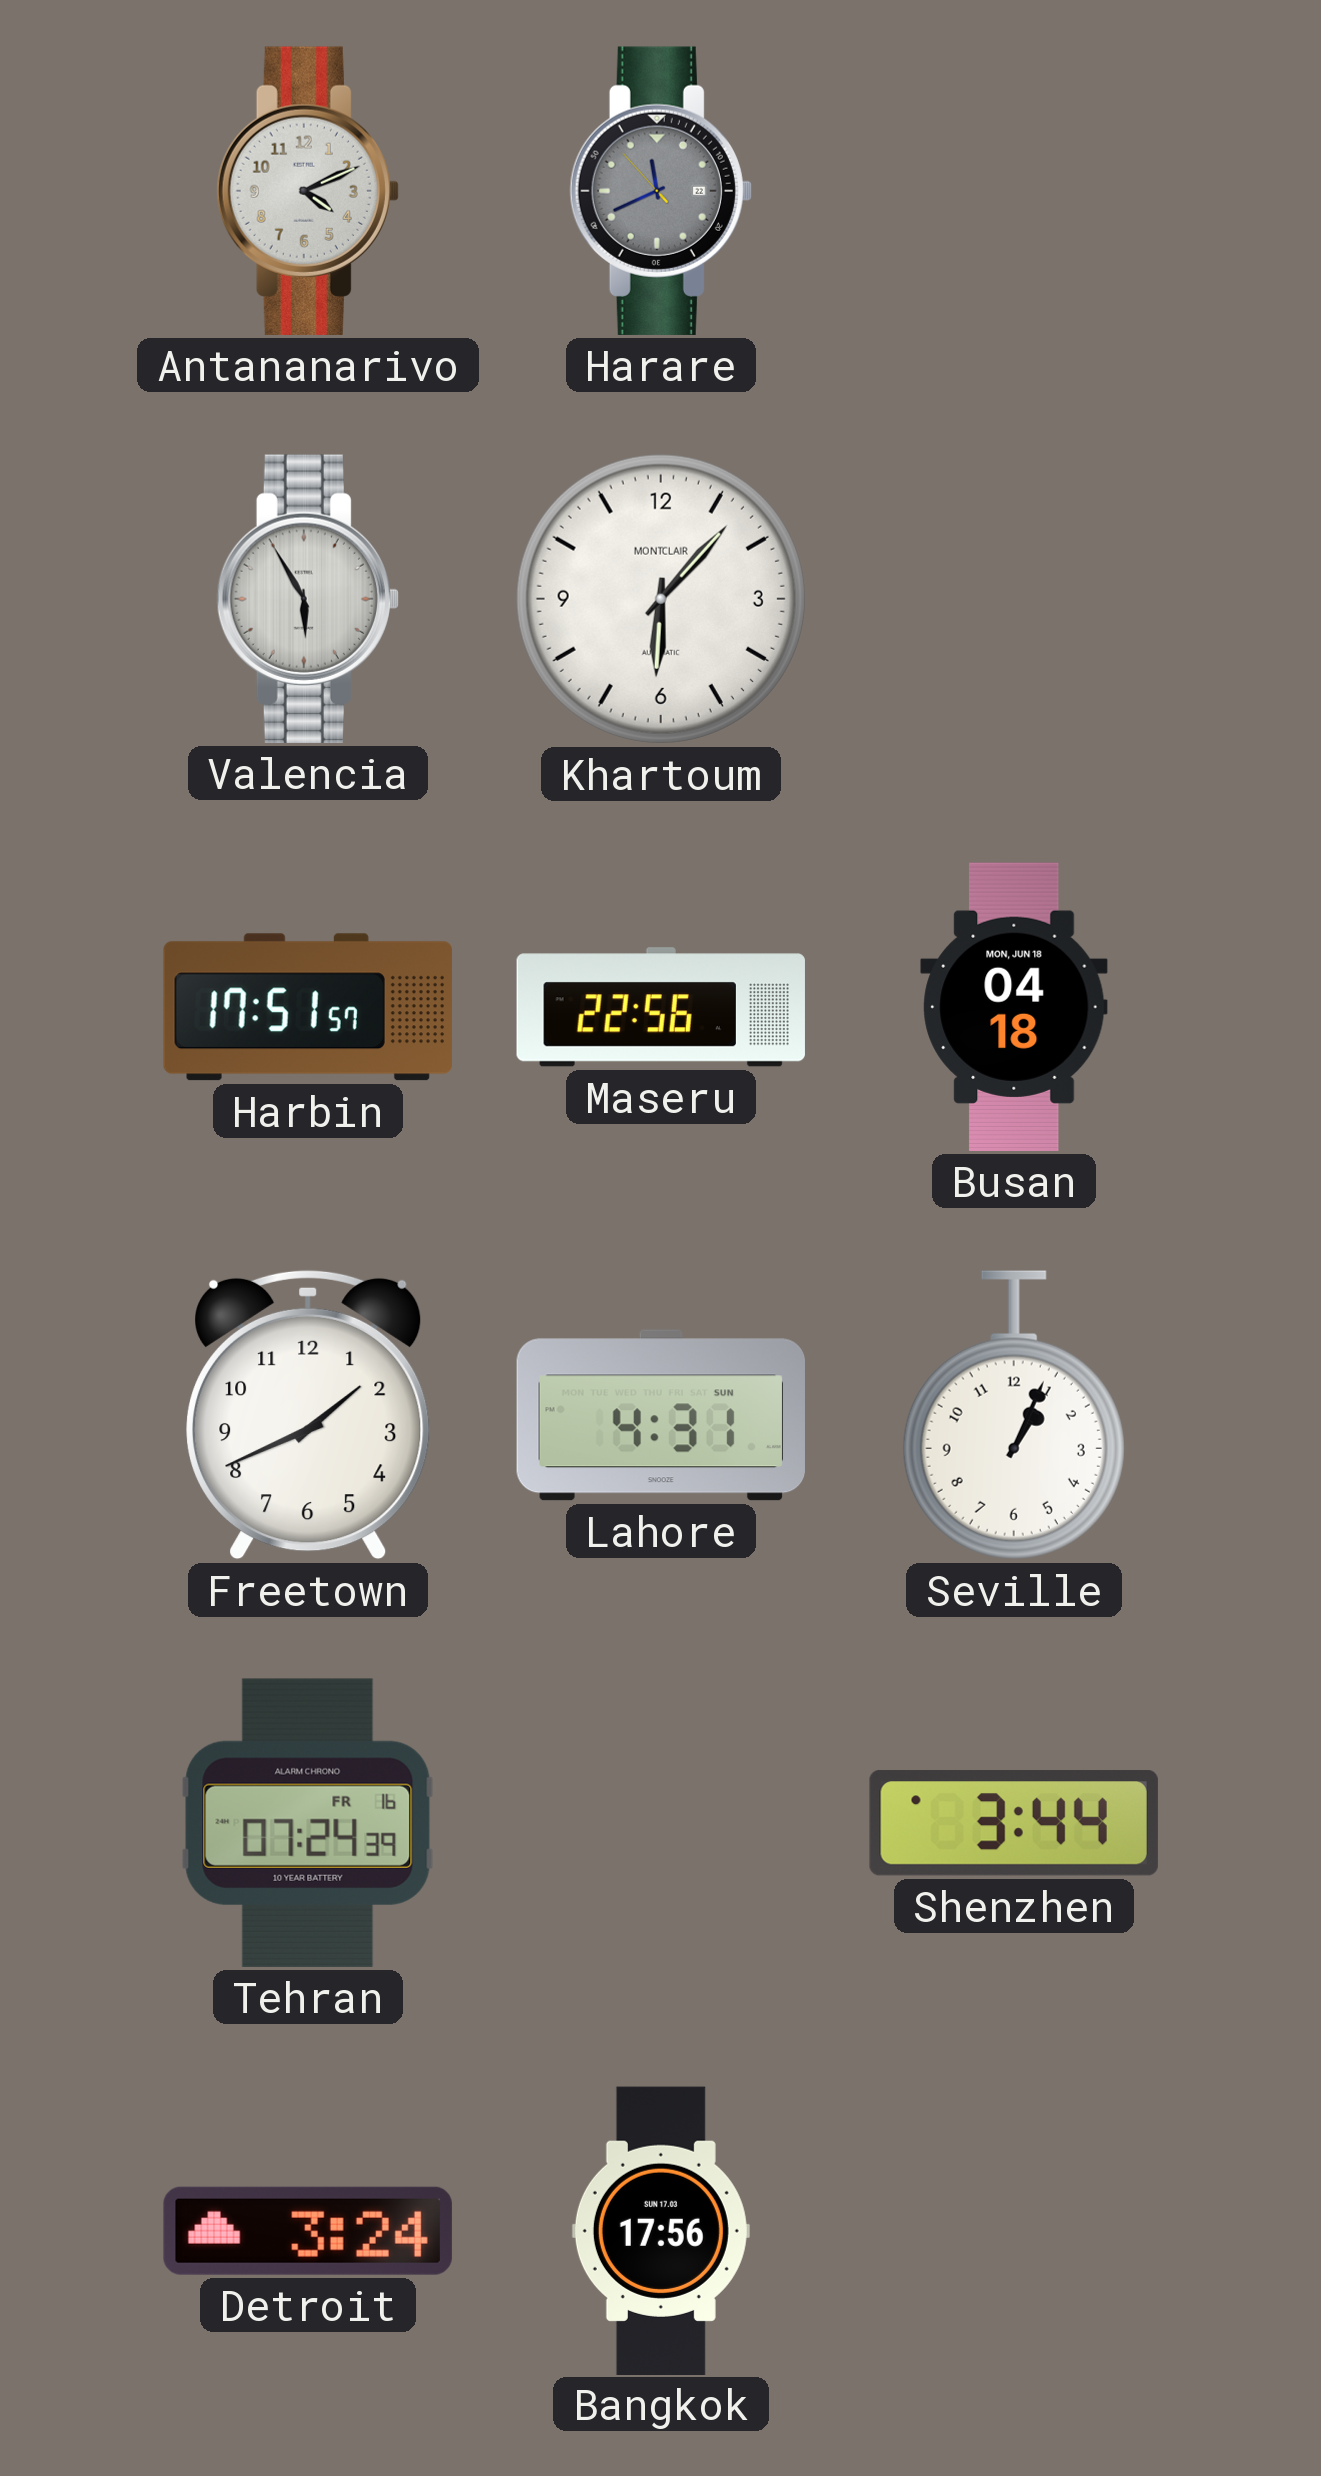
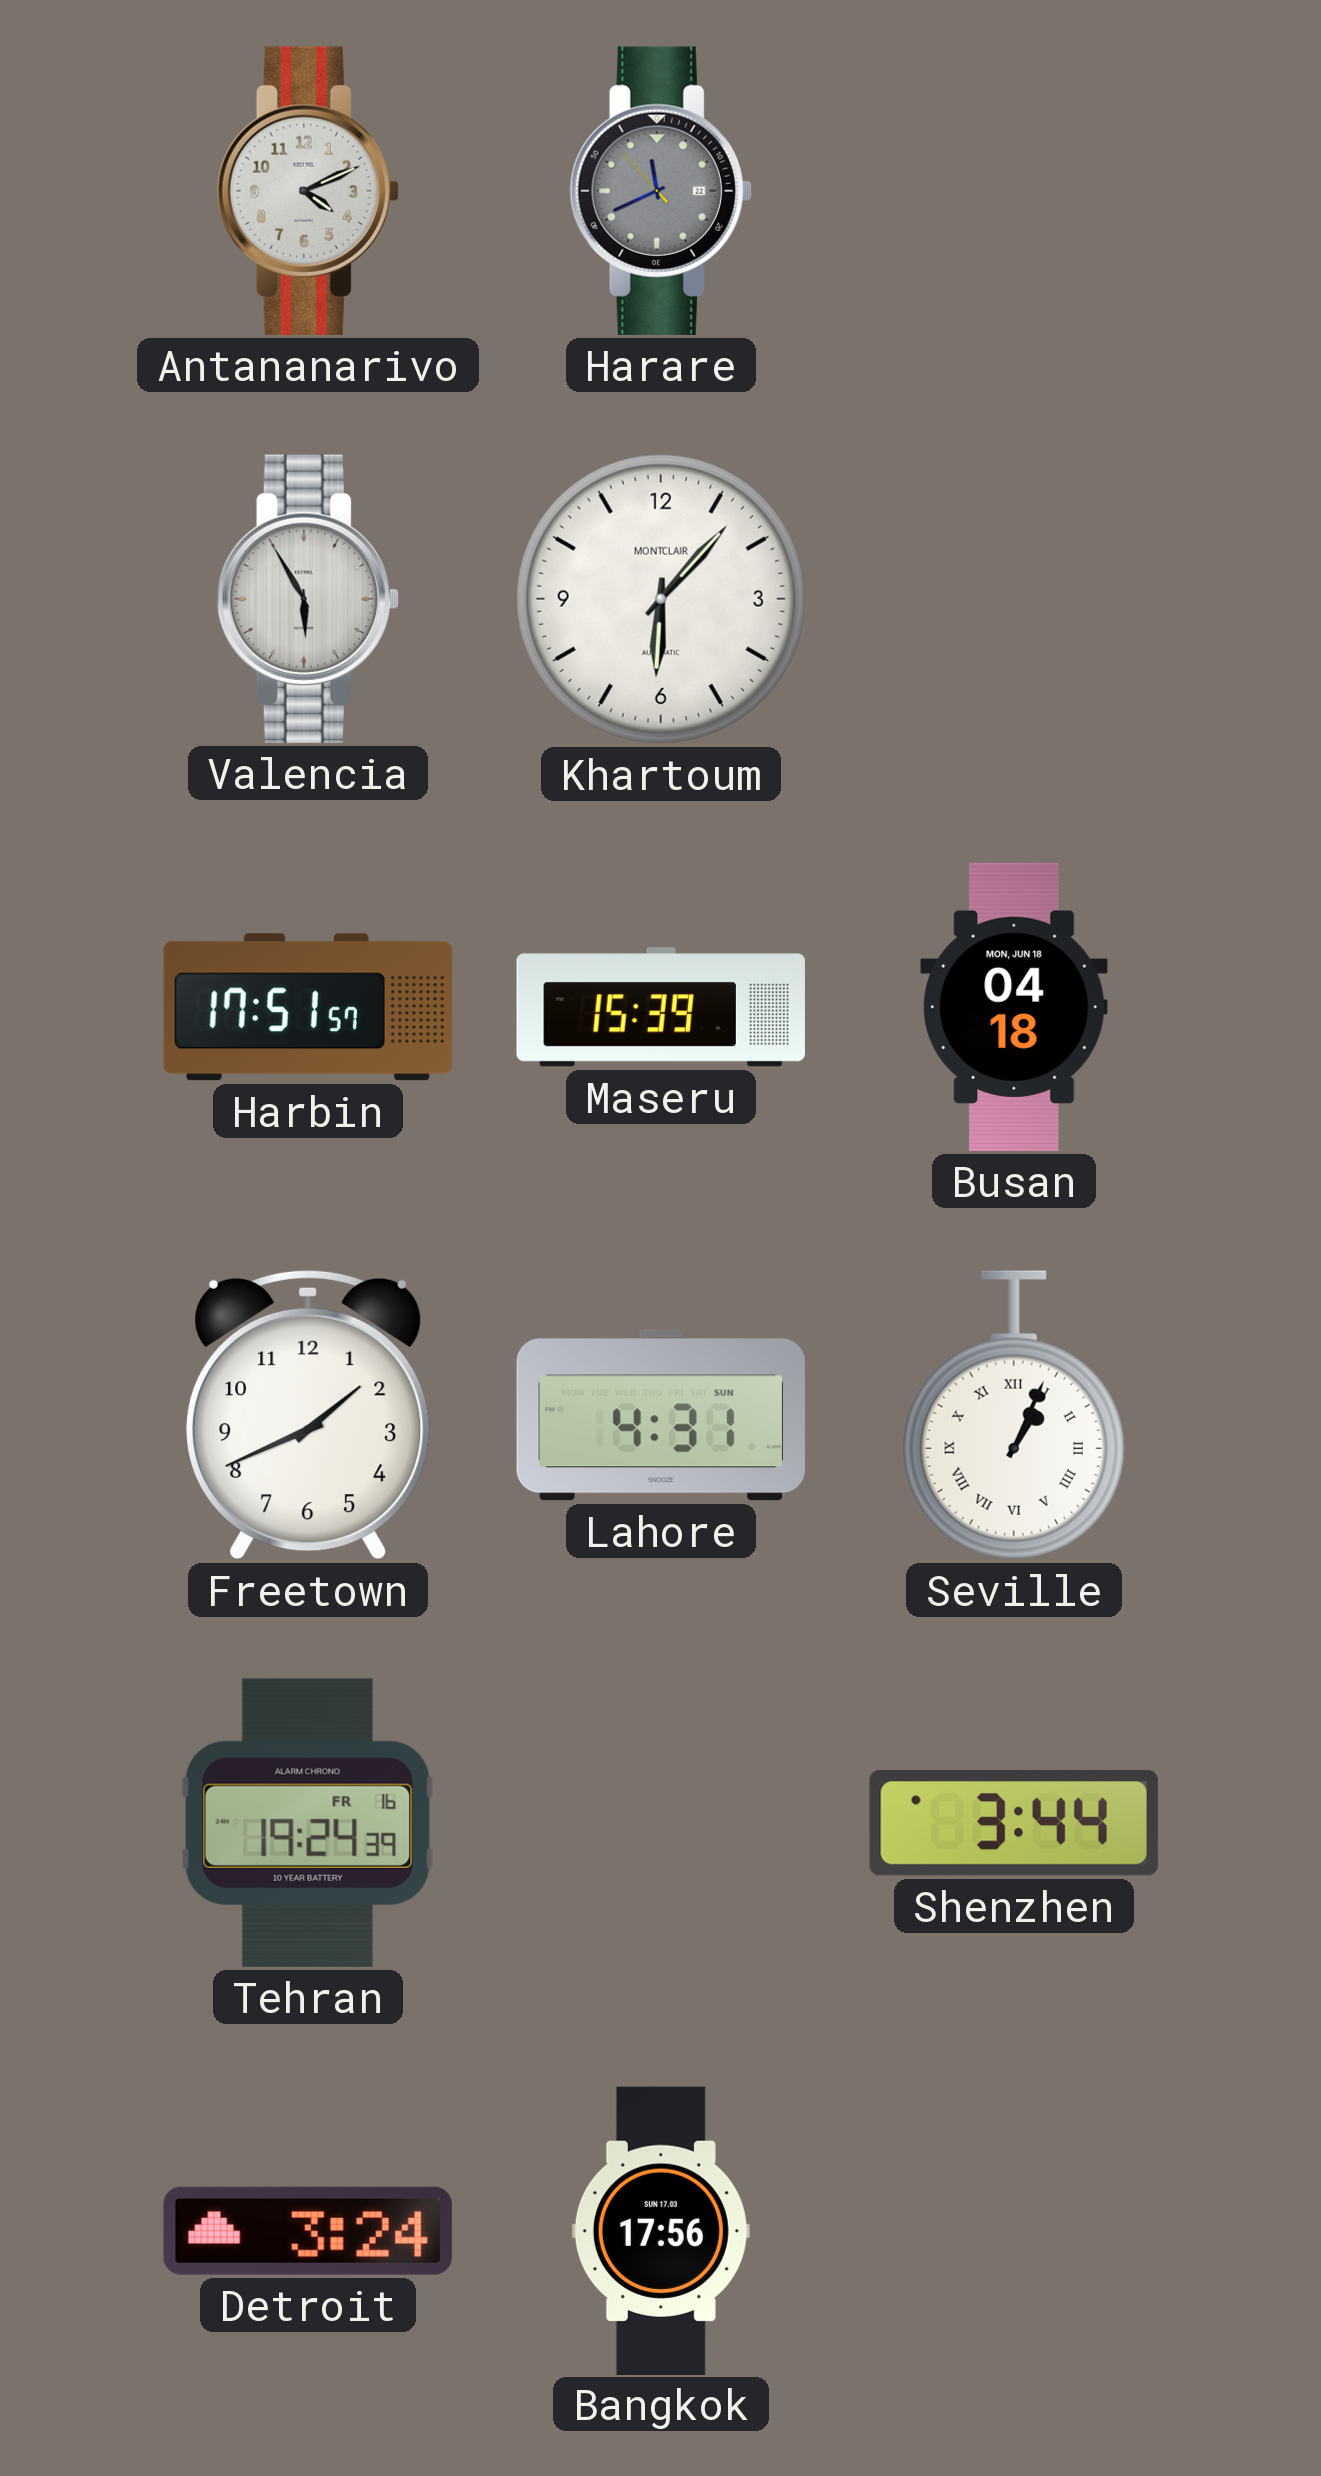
Maseru: 22:56 -> 15:39 (661, 1007)
Seville numerals: Arabic -> Roman (1014, 1415)
Tehran: 07:24 -> 19:24 (308, 1823)
